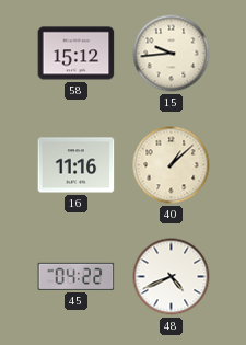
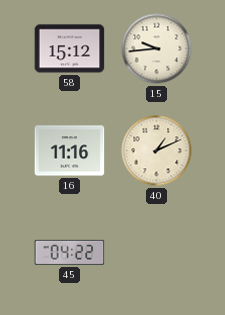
40: 1:08 -> 1:11 (157, 151)
48: 4:41 -> none (172, 277)
